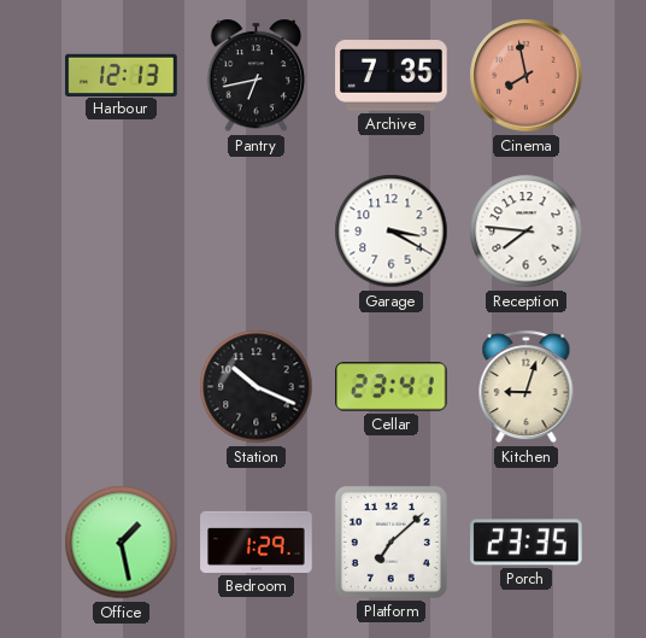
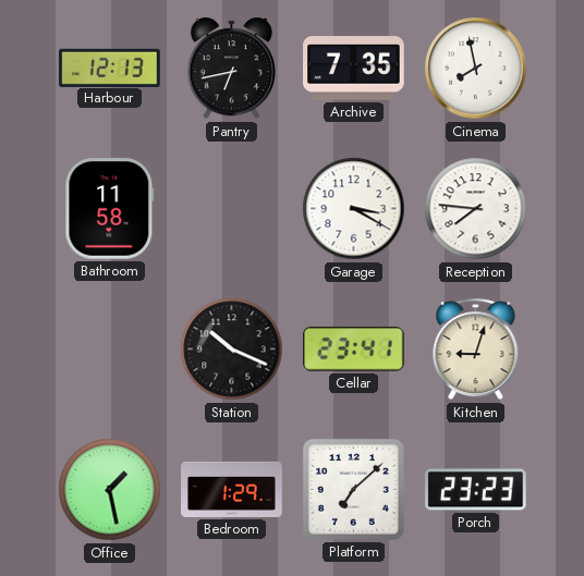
Cinema dial: salmon -> white (476, 69)
Bathroom: none -> 11:58 (110, 209)
Porch: 23:35 -> 23:23 (476, 490)
